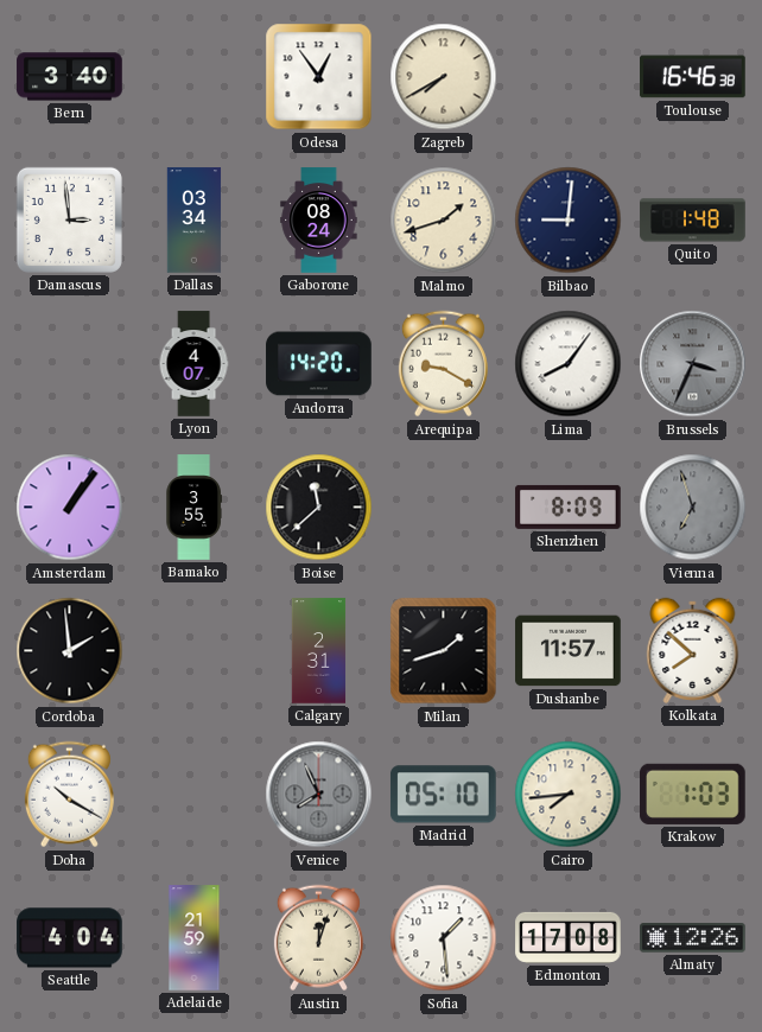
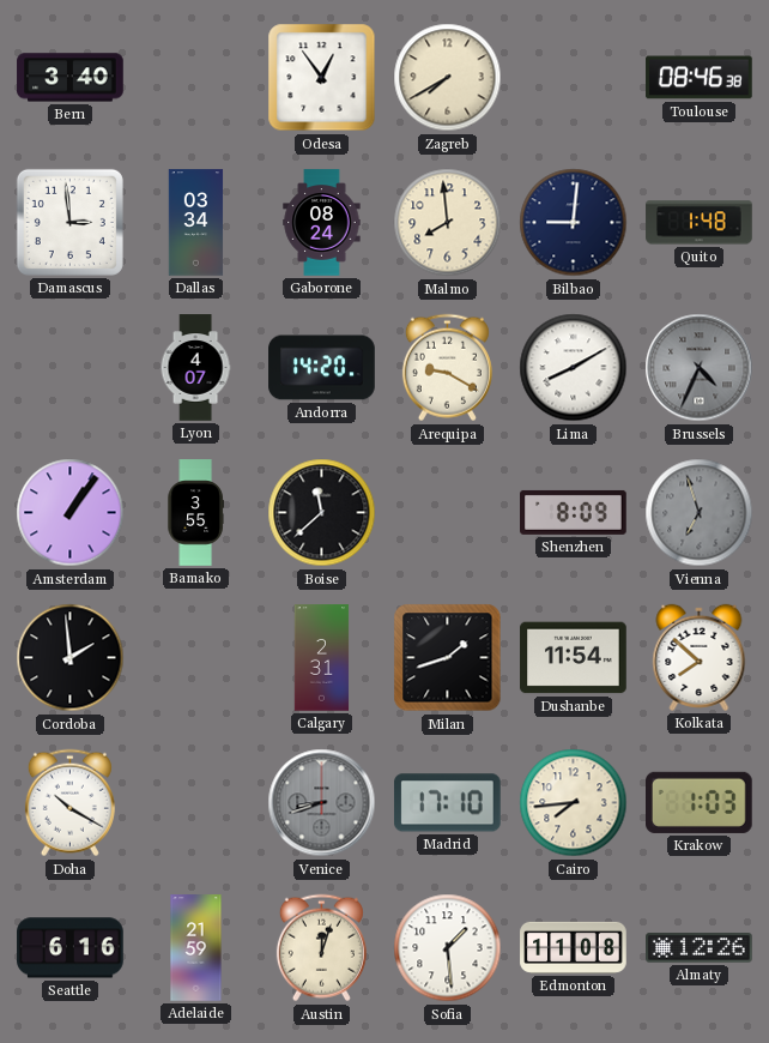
Toulouse: 16:46 -> 08:46 (700, 78)
Malmo: 1:42 -> 7:59 (448, 223)
Lima: 8:06 -> 8:10 (574, 368)
Brussels: 3:34 -> 4:34 (700, 368)
Dushanbe: 11:57 -> 11:54 (574, 658)
Venice: 7:56 -> 8:42 (322, 803)
Madrid: 05:10 -> 17:10 (447, 803)
Seattle: 4:04 -> 6:16 (71, 948)
Edmonton: 17:08 -> 11:08 (574, 947)
